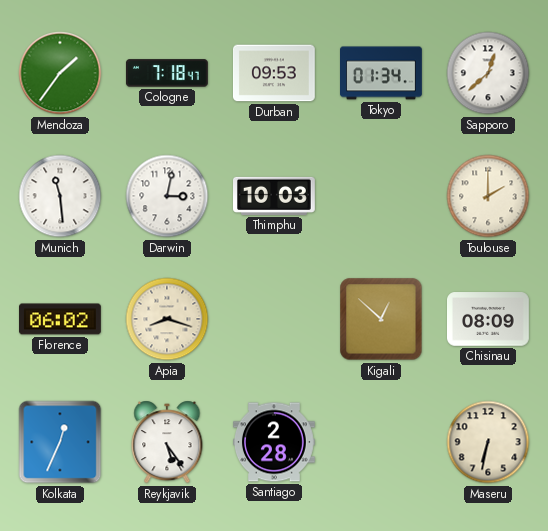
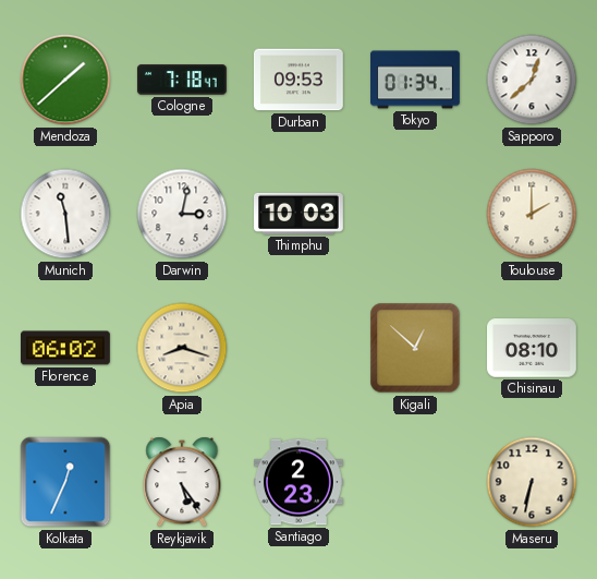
Mendoza: 1:36 -> 1:38 (65, 80)
Chisinau: 08:09 -> 08:10 (533, 348)
Santiago: 2:28 -> 2:23 (300, 482)
